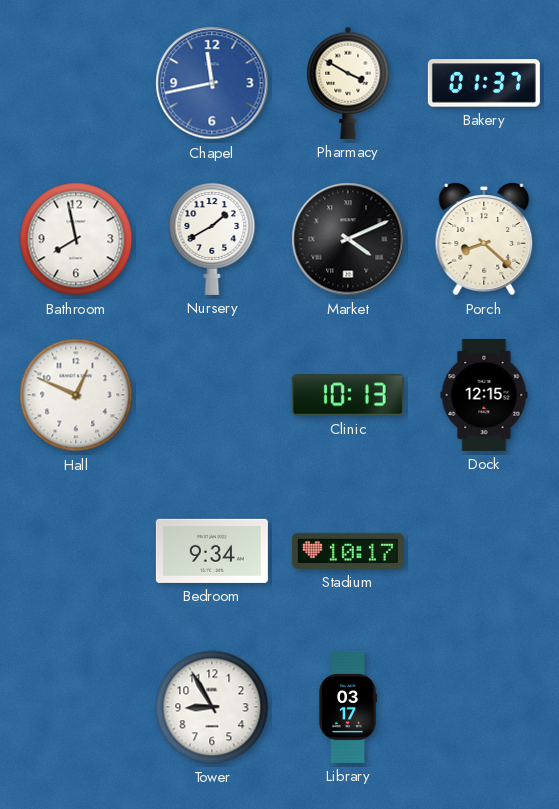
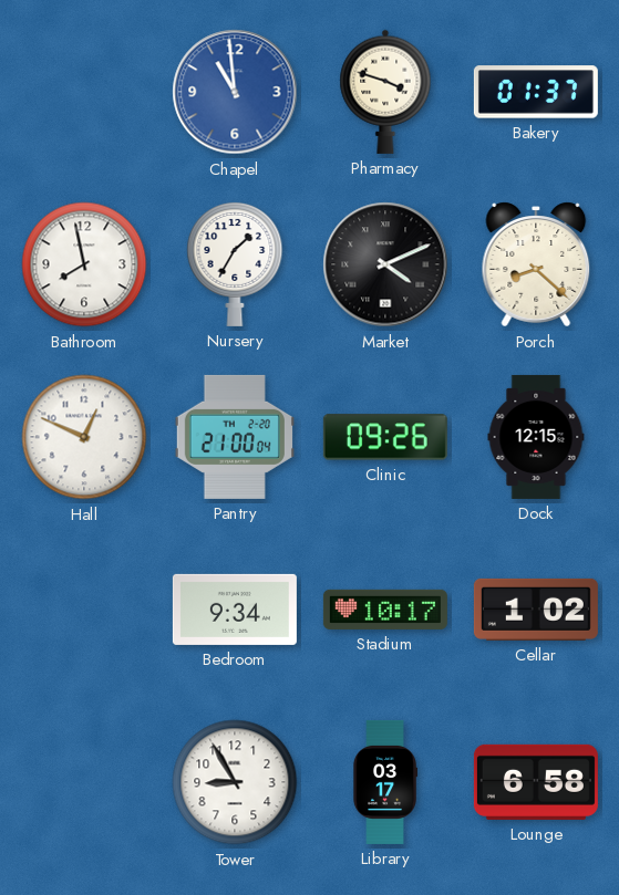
Chapel: 11:43 -> 10:59 (235, 92)
Pharmacy: 3:50 -> 3:48 (385, 92)
Nursery: 1:40 -> 1:35 (235, 263)
Pantry: none -> 21:00 (235, 437)
Clinic: 10:13 -> 09:26 (385, 437)
Cellar: none -> 1:02 (536, 610)
Lounge: none -> 6:58 (536, 782)
